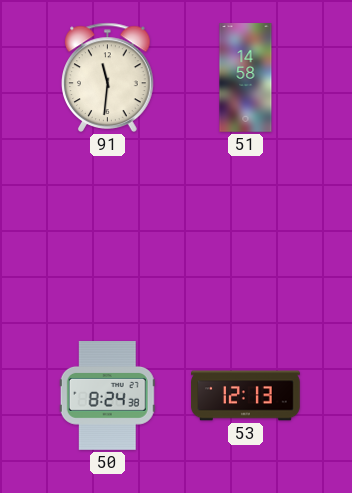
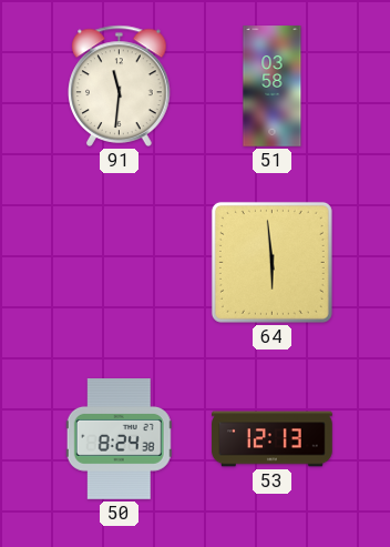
51: 14:58 -> 03:58 (273, 87)
64: none -> 5:59 (271, 262)
